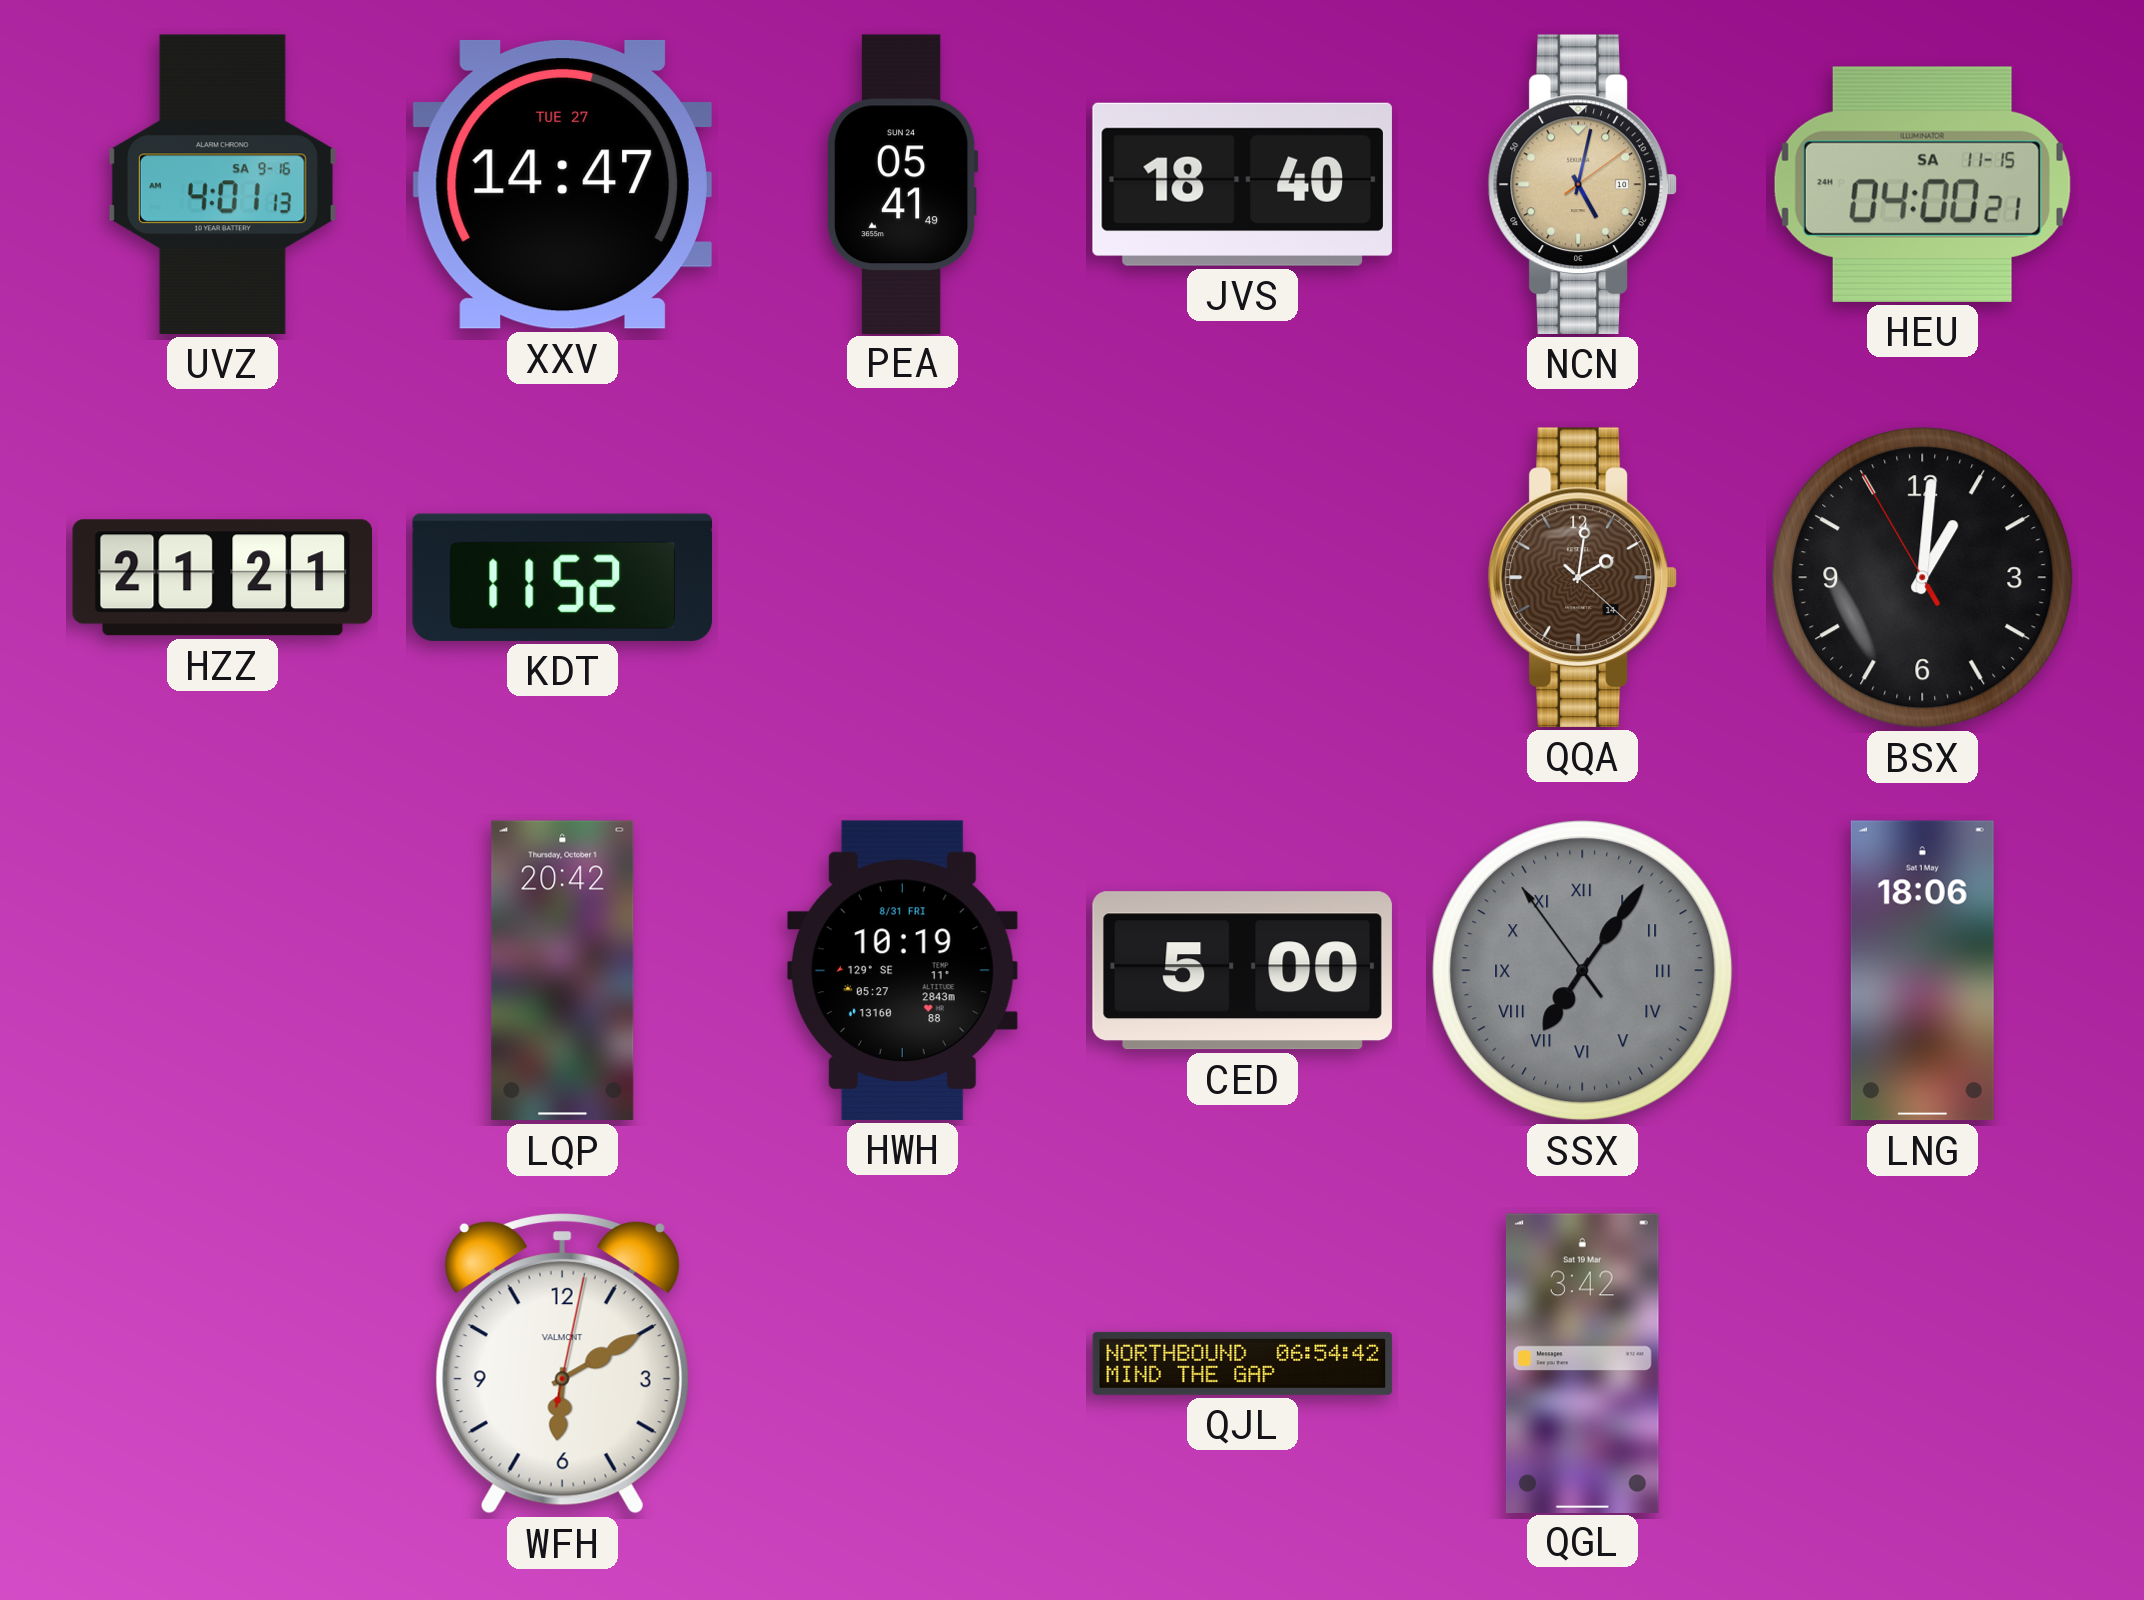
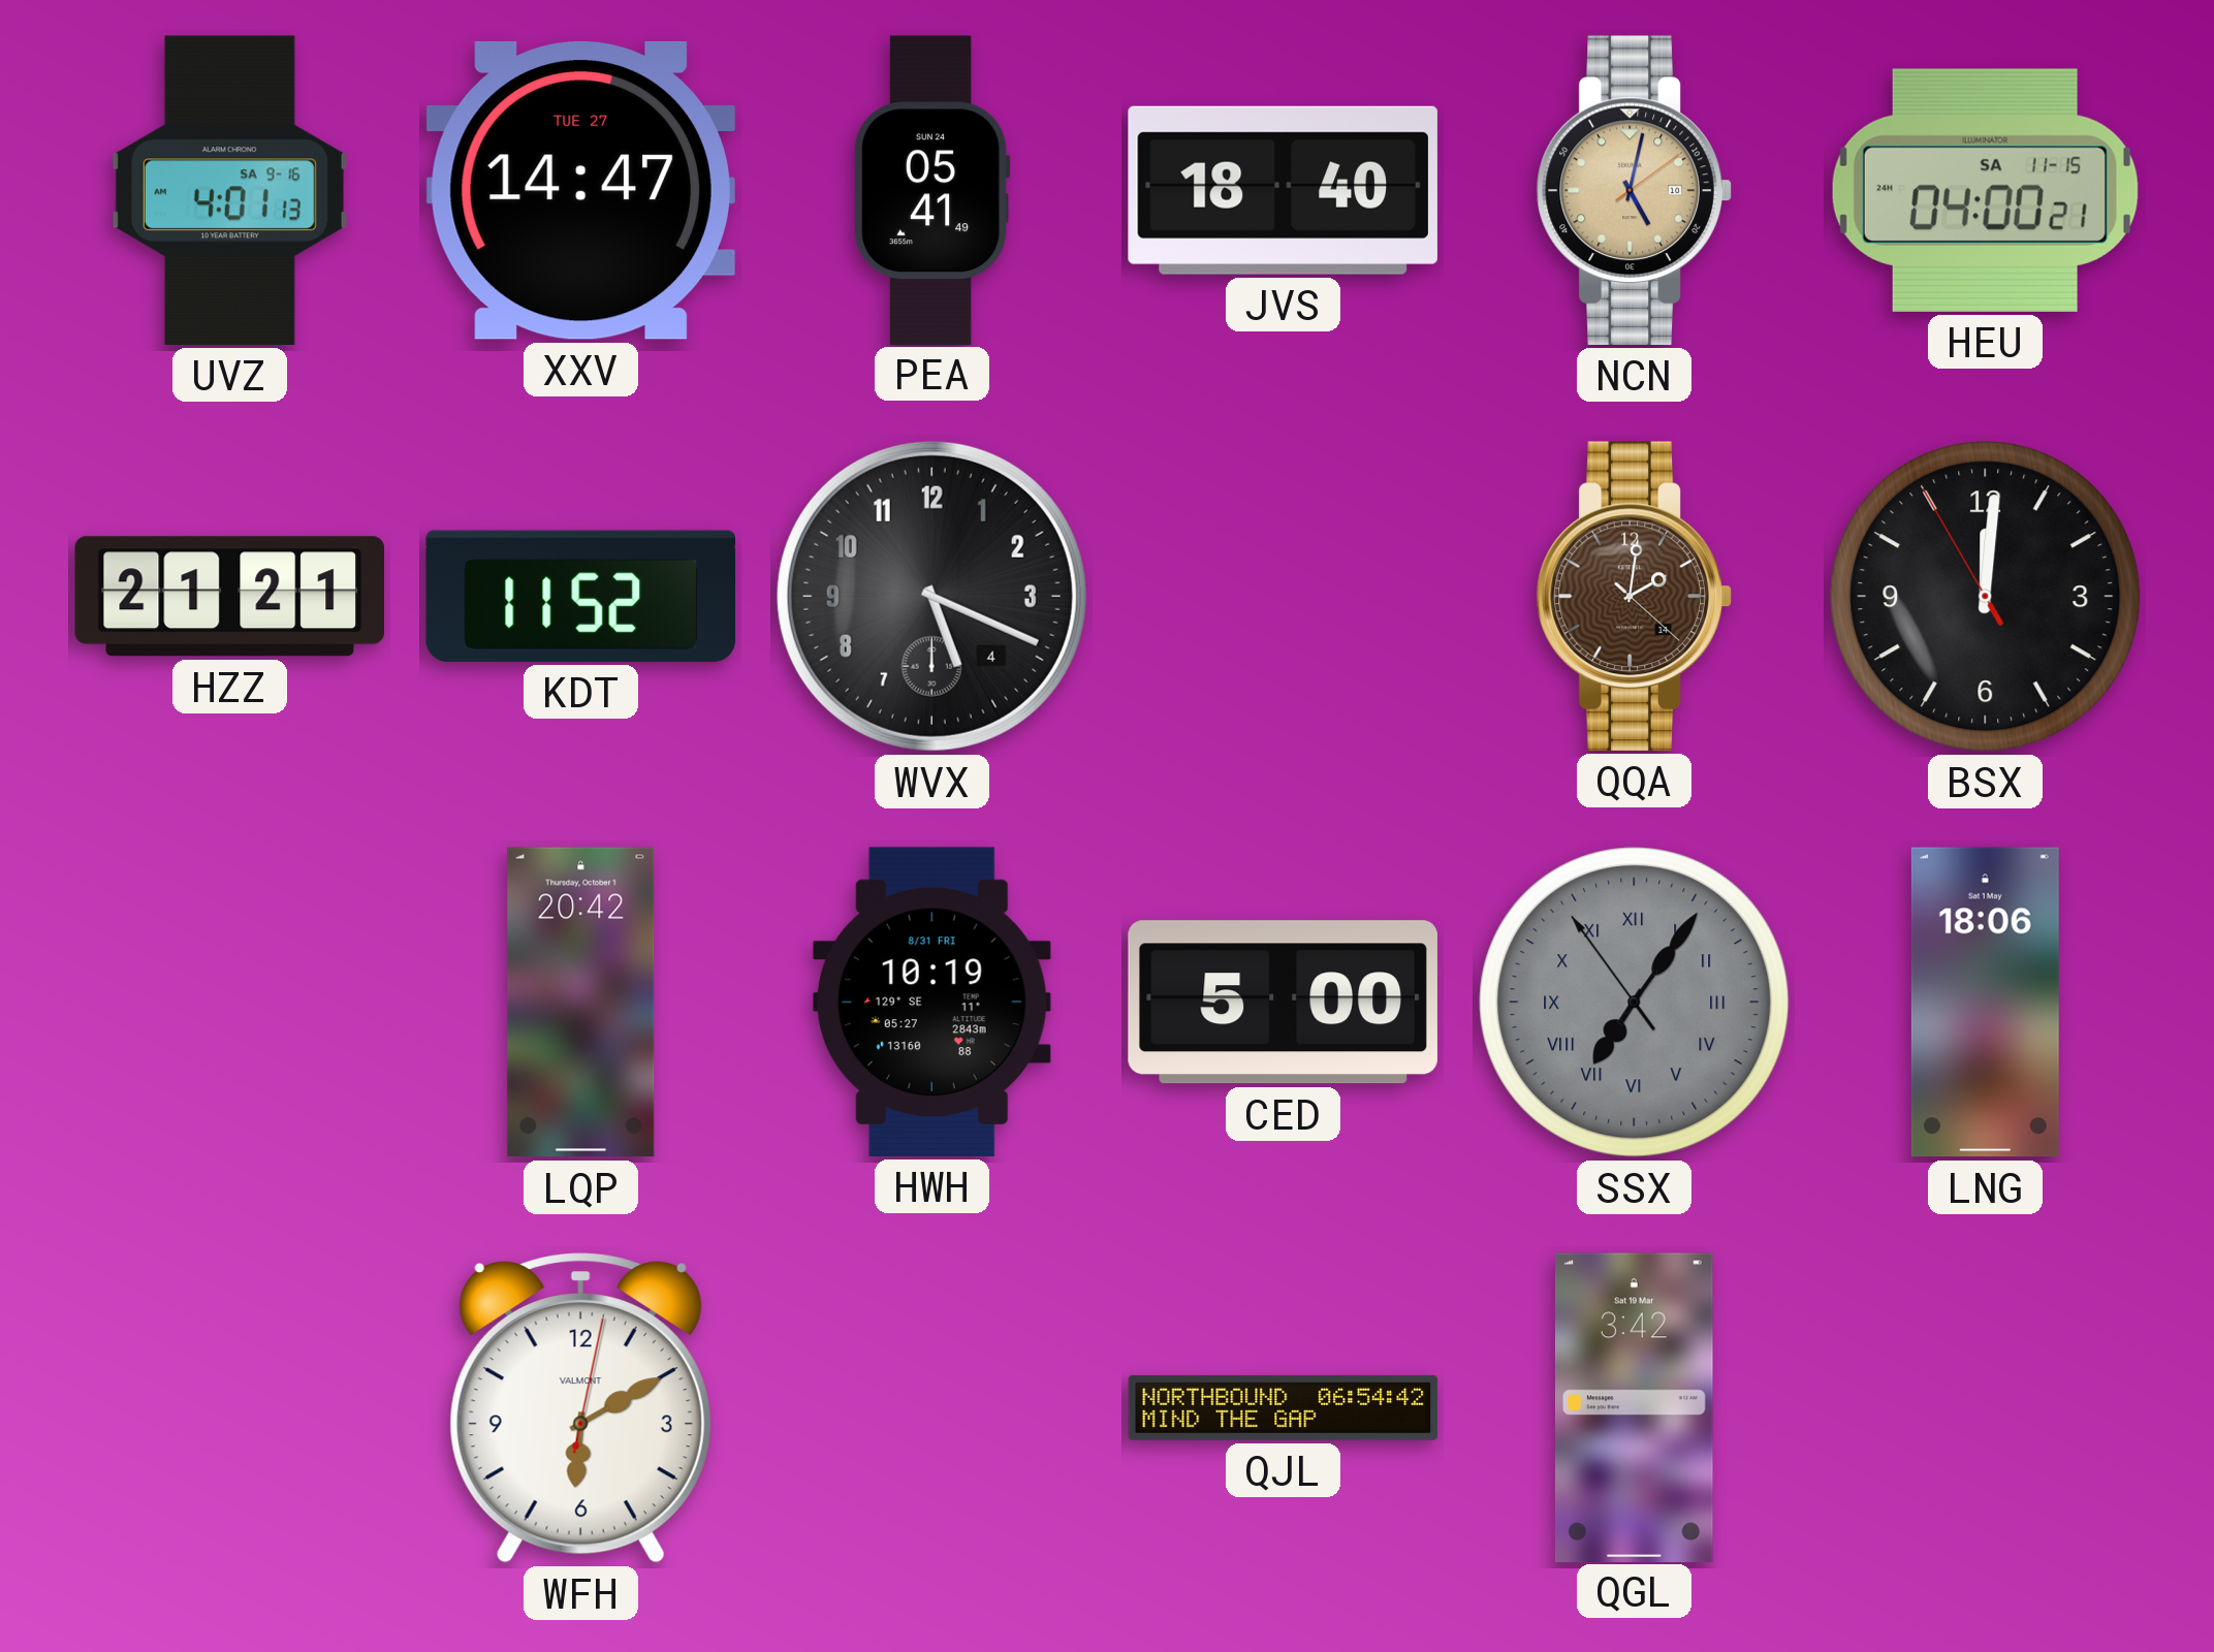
WVX: none -> 5:19 (931, 596)
BSX: 1:00 -> 12:00 (1986, 597)
